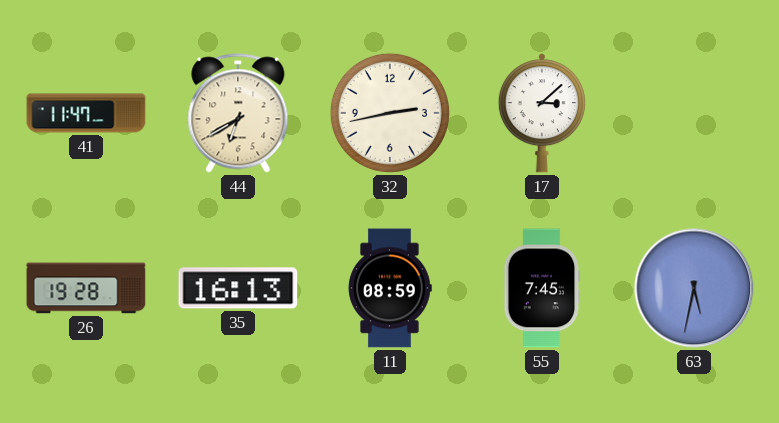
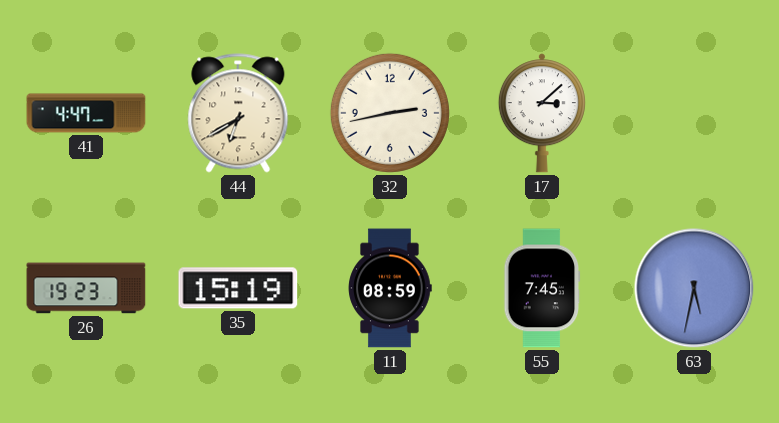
41: 11:47 -> 4:47 (86, 113)
26: 19:28 -> 19:23 (86, 288)
35: 16:13 -> 15:19 (238, 288)
